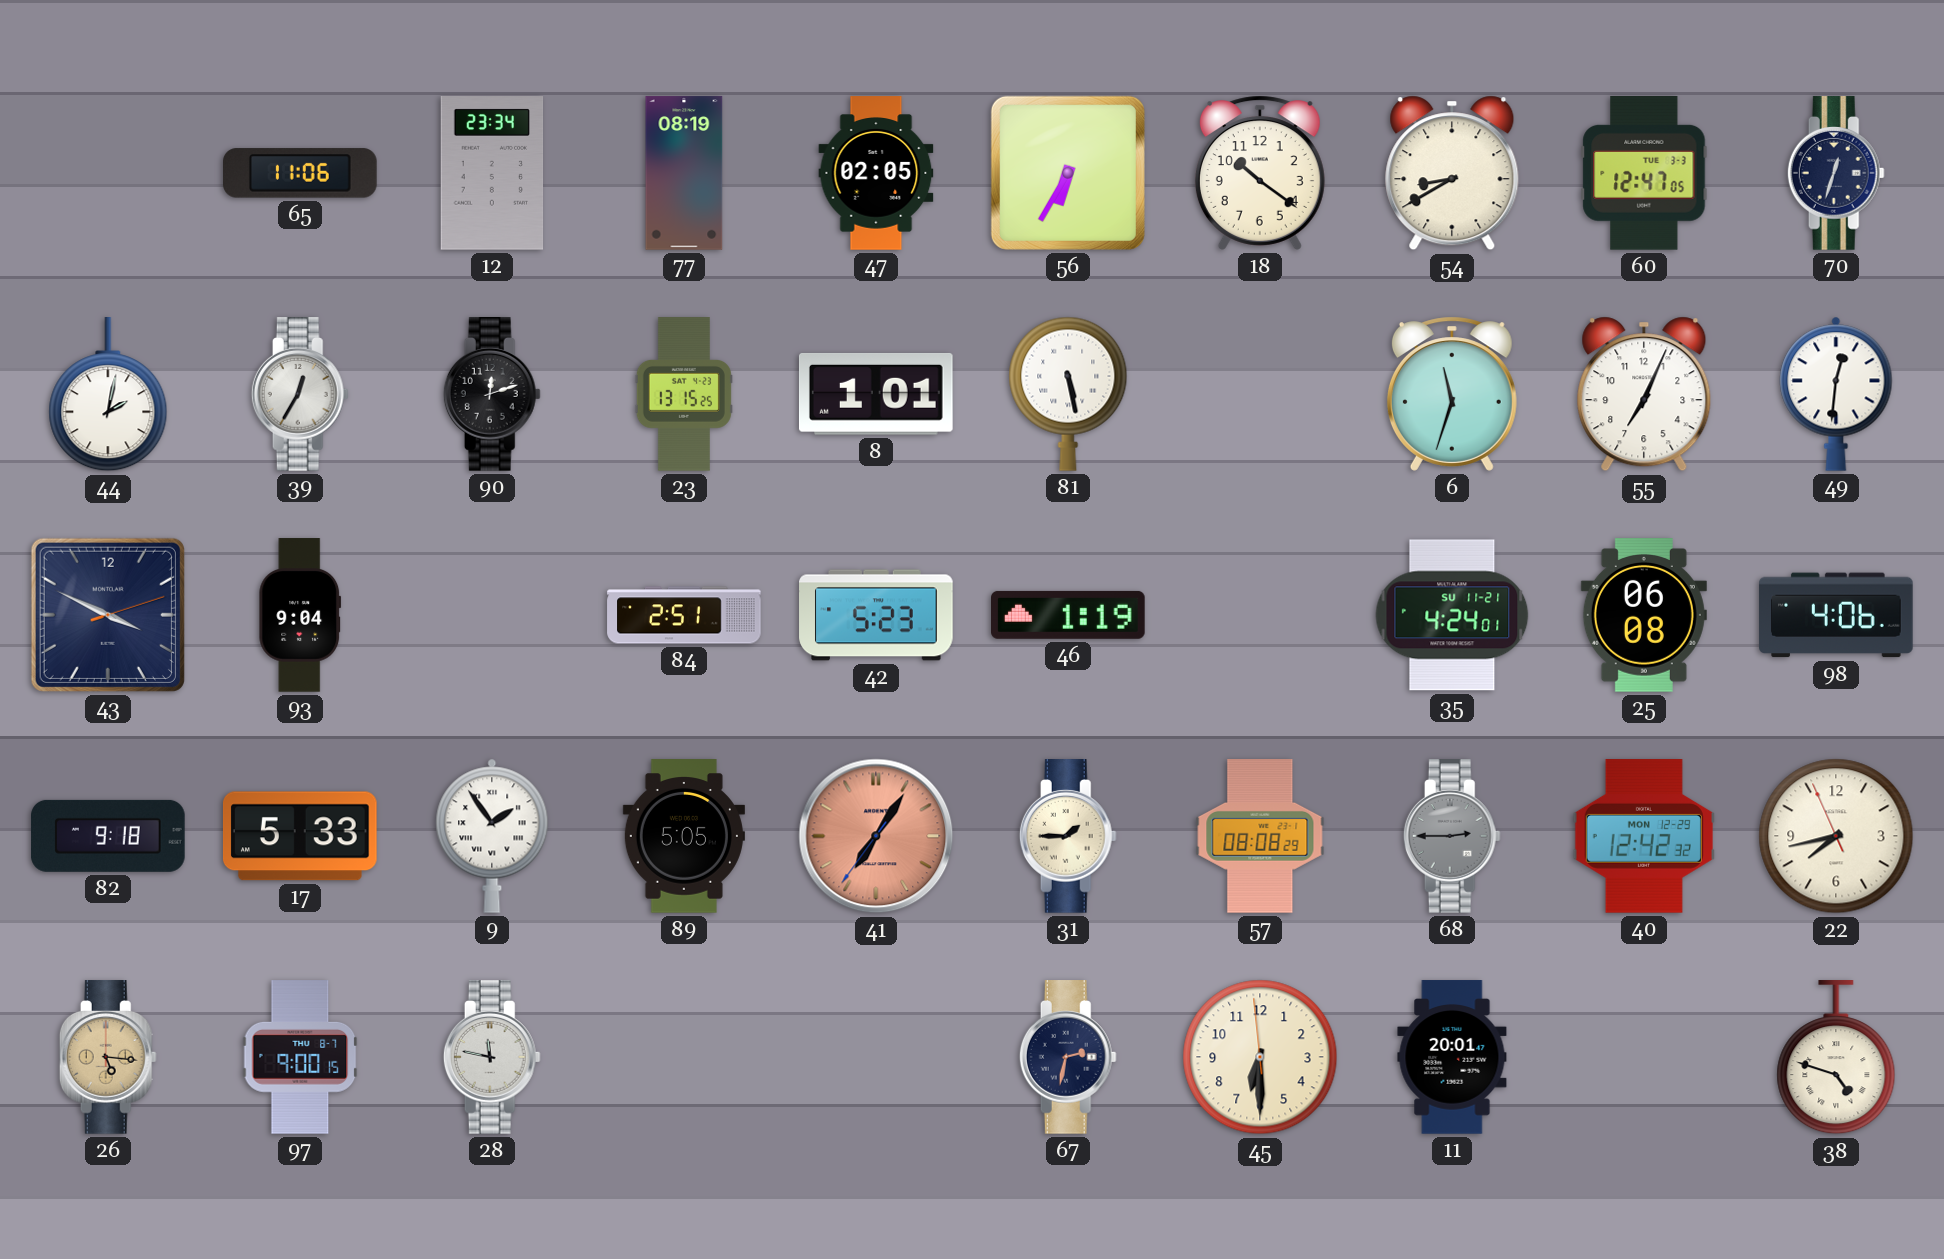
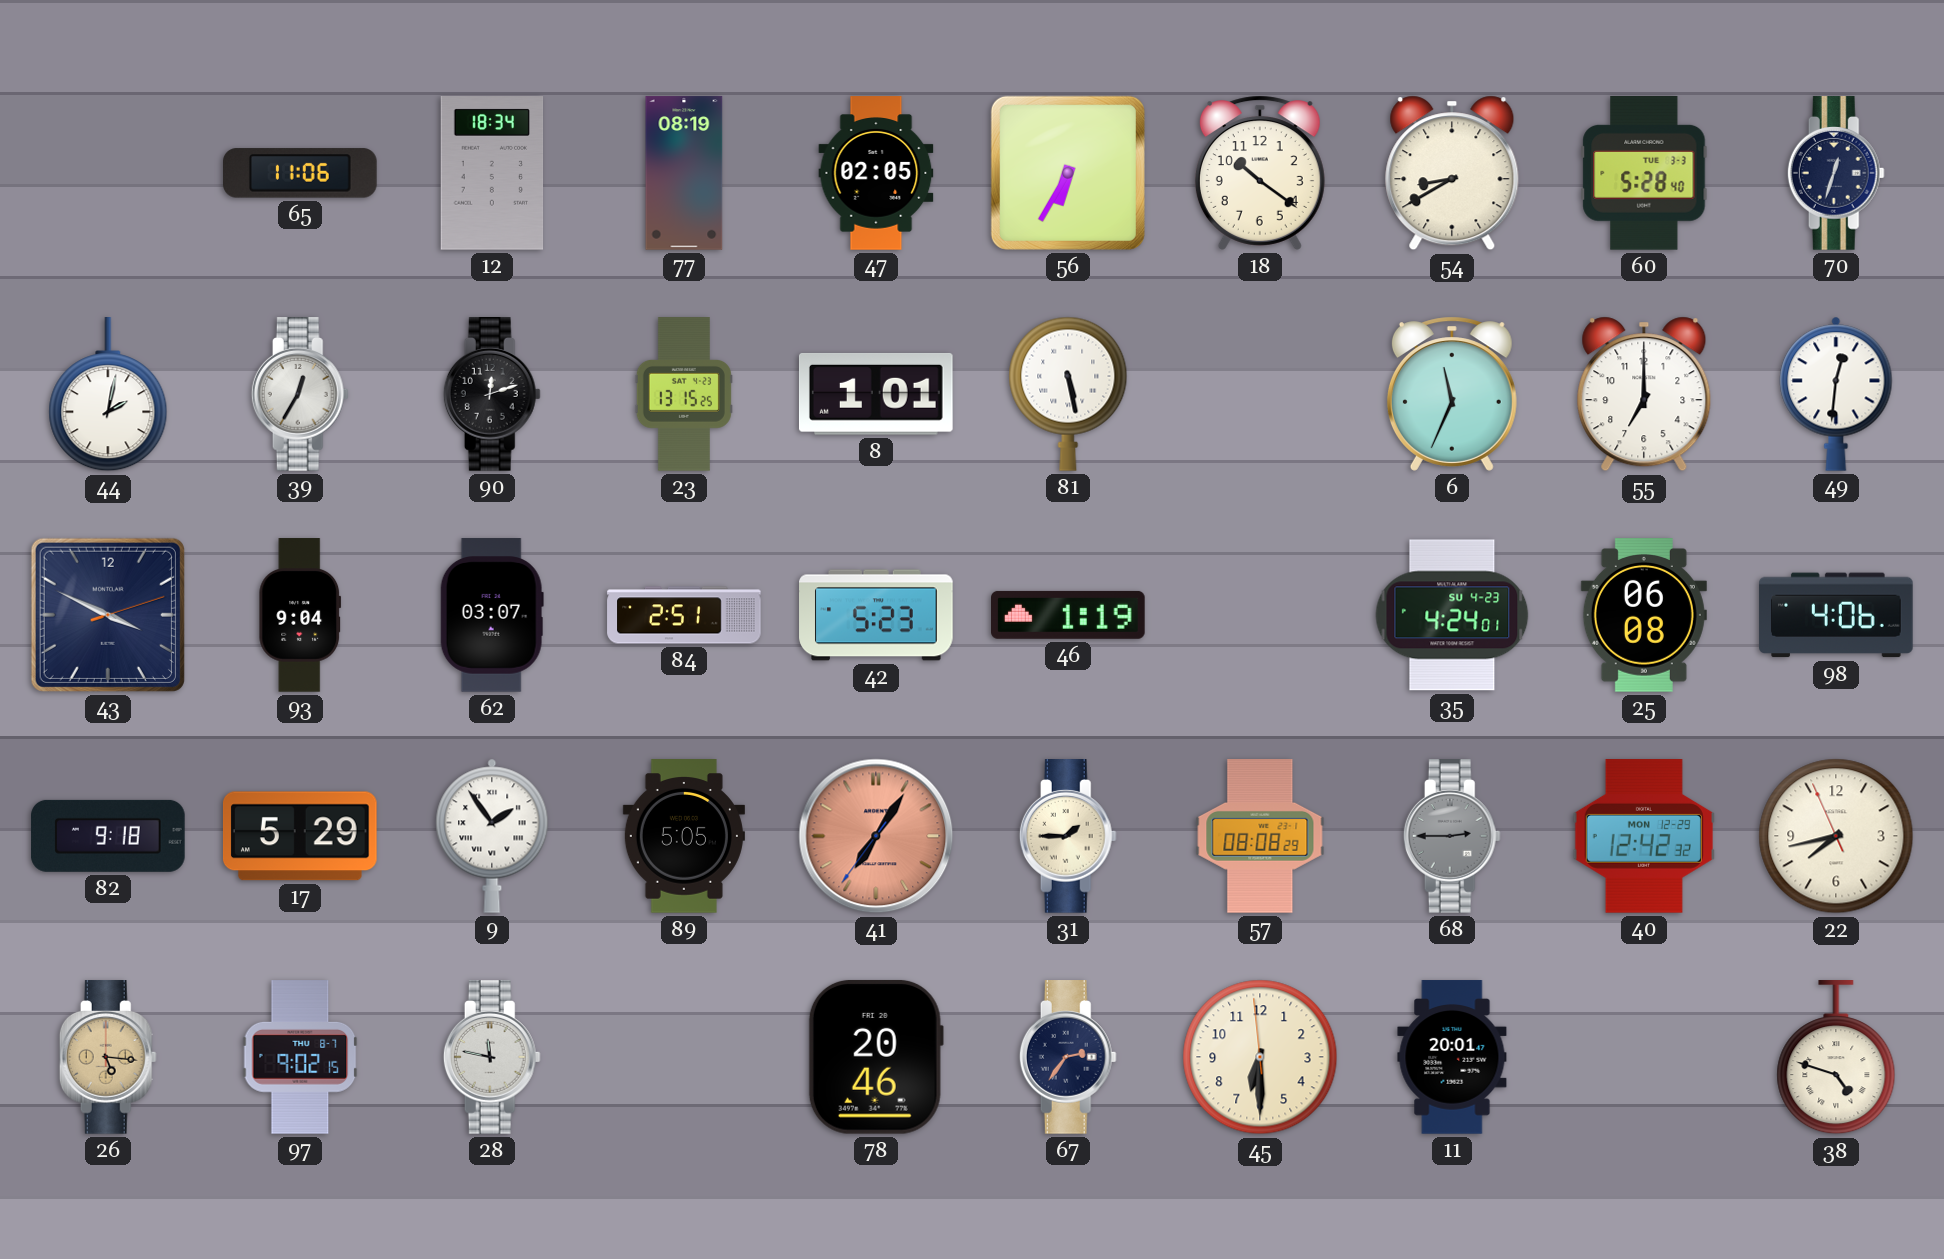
12: 23:34 -> 18:34 (492, 173)
60: 12:47 -> 5:28 (1644, 174)
6: 11:33 -> 11:34 (1452, 394)
55: 7:04 -> 7:00 (1644, 394)
62: none -> 03:07 (492, 615)
35 date: SU 11-21 -> SU 4-23 (1452, 615)
17: 5:33 -> 5:29 (300, 836)
97: 9:00 -> 9:02 (300, 1057)
78: none -> 20:46 (876, 1057)
67: 2:32 -> 2:36 (1068, 1057)
